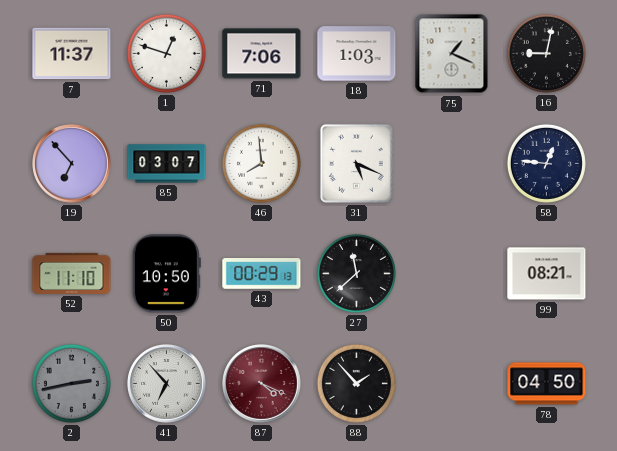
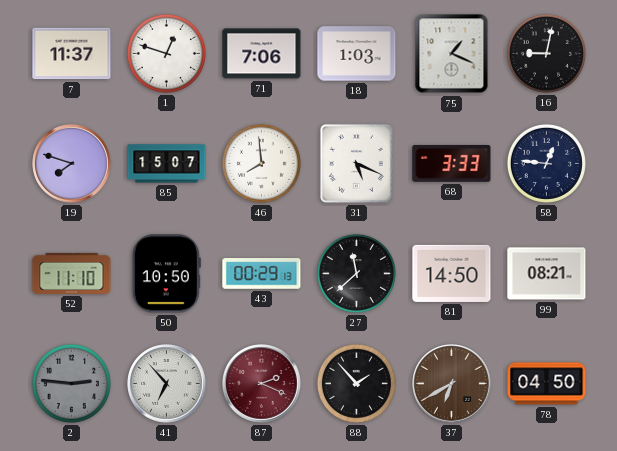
19: 6:53 -> 7:48 (72, 164)
85: 03:07 -> 15:07 (167, 164)
68: none -> 3:33 (452, 163)
81: none -> 14:50 (452, 273)
2: 2:43 -> 2:46 (71, 383)
87: 4:19 -> 2:19 (262, 384)
37: none -> 6:40 (452, 384)
